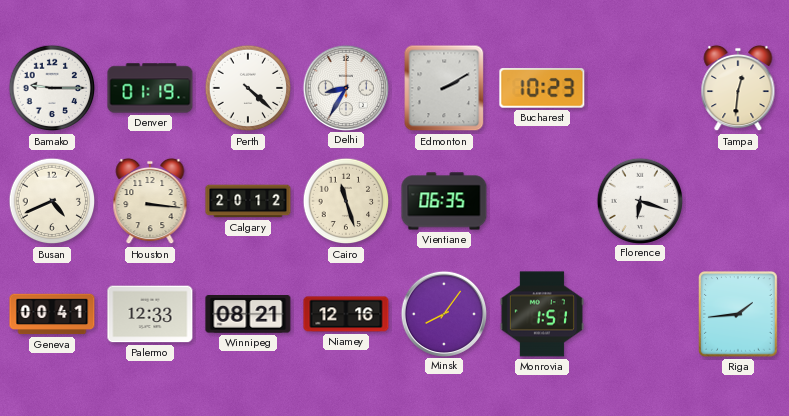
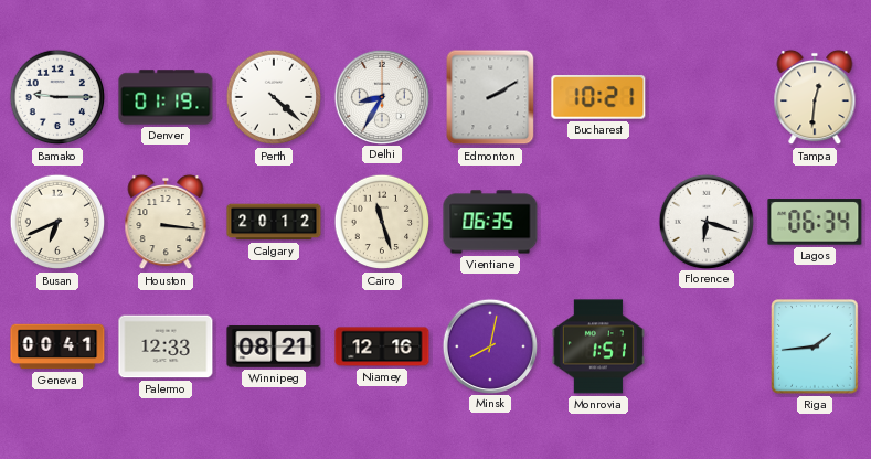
Bucharest: 10:23 -> 10:21 (598, 97)
Busan: 4:41 -> 6:41 (57, 222)
Lagos: none -> 06:34 (815, 222)
Minsk: 8:06 -> 8:02 (489, 345)
